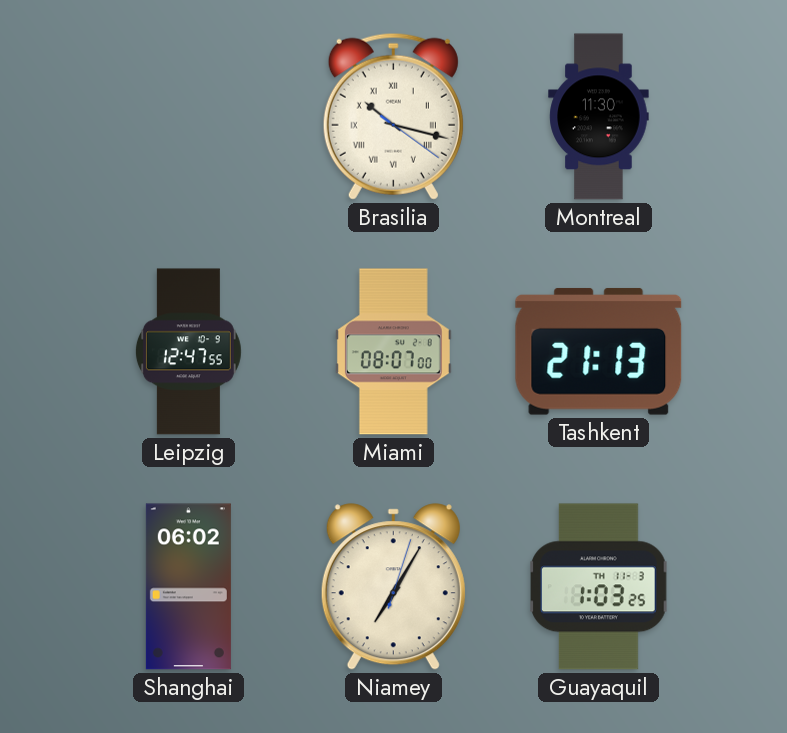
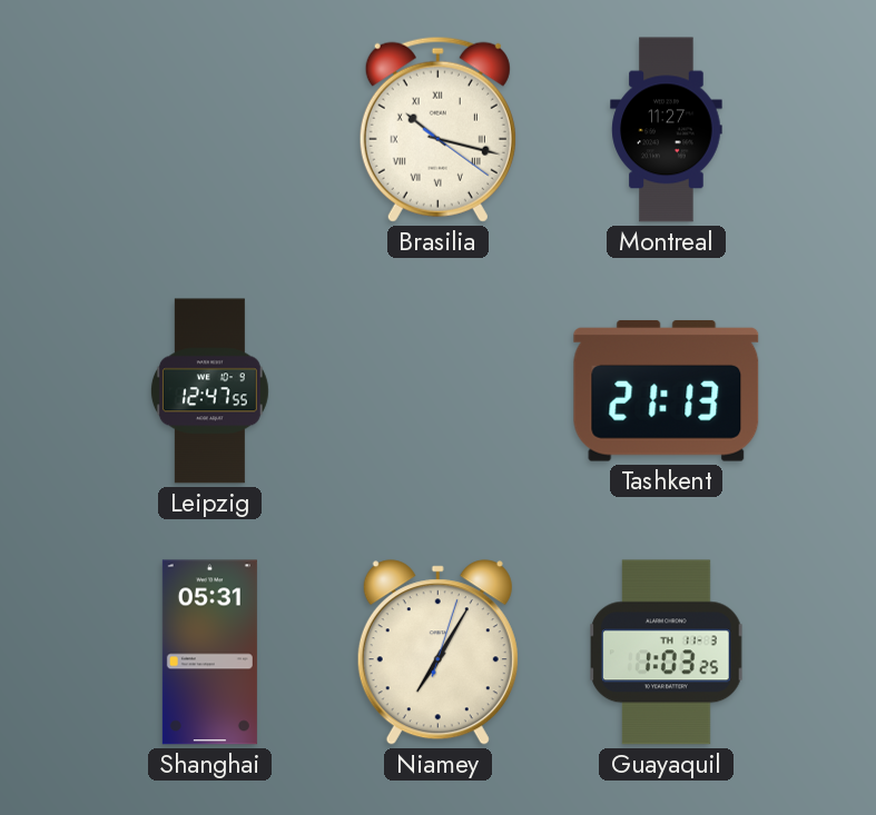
Montreal: 11:30 -> 11:27 (667, 130)
Miami: 08:07 -> none (393, 352)
Shanghai: 06:02 -> 05:31 (209, 653)
